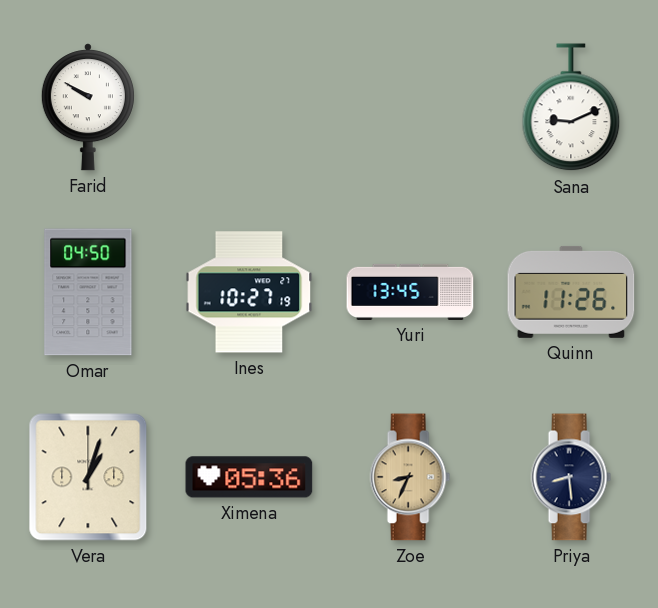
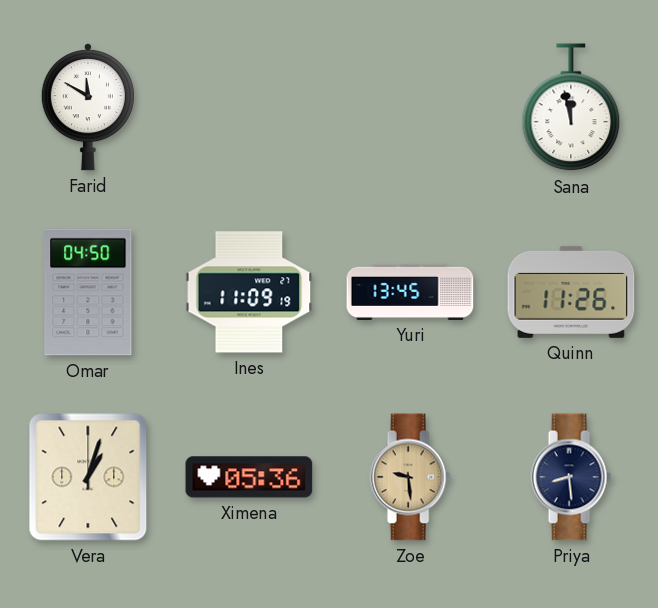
Farid: 9:50 -> 11:50 (88, 107)
Sana: 9:11 -> 11:58 (571, 108)
Ines: 10:27 -> 11:09 (249, 292)
Zoe: 8:34 -> 9:29 (410, 477)
